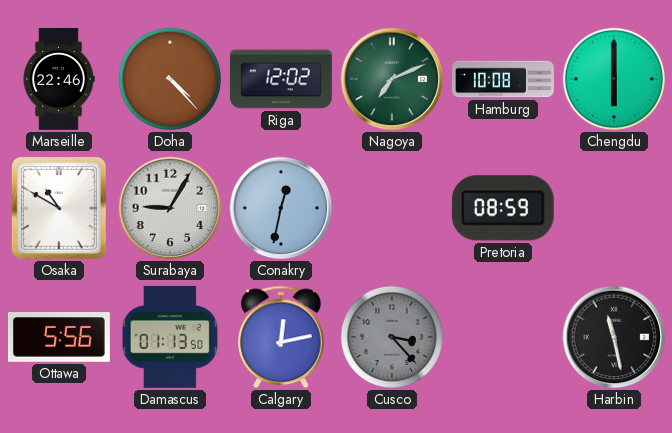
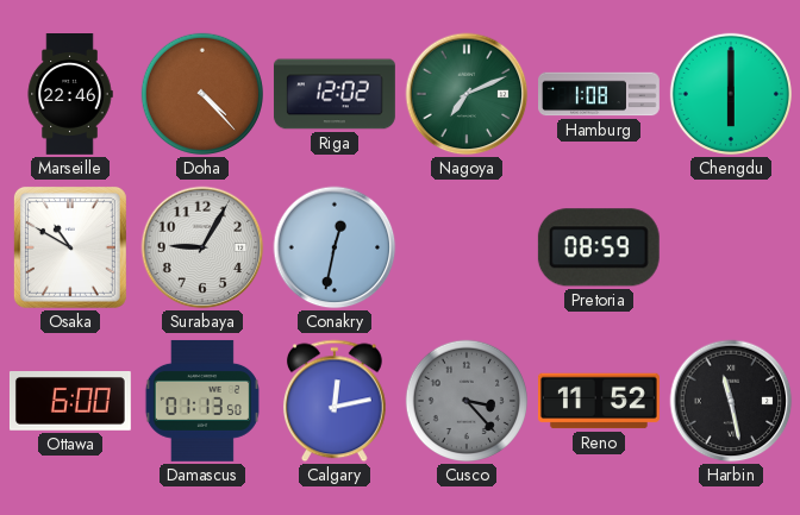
Hamburg: 10:08 -> 1:08 (600, 94)
Ottawa: 5:56 -> 6:00 (70, 402)
Reno: none -> 11:52 (599, 401)
